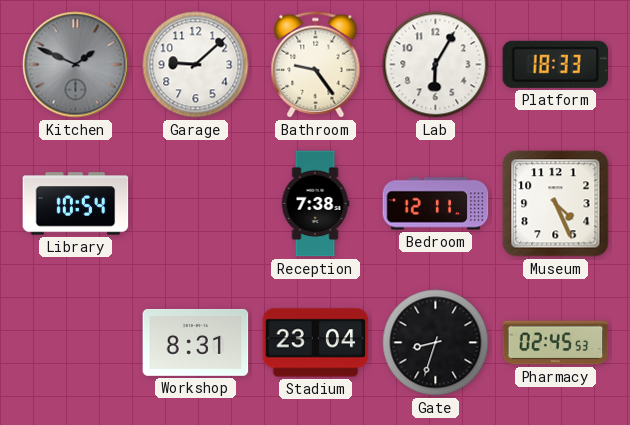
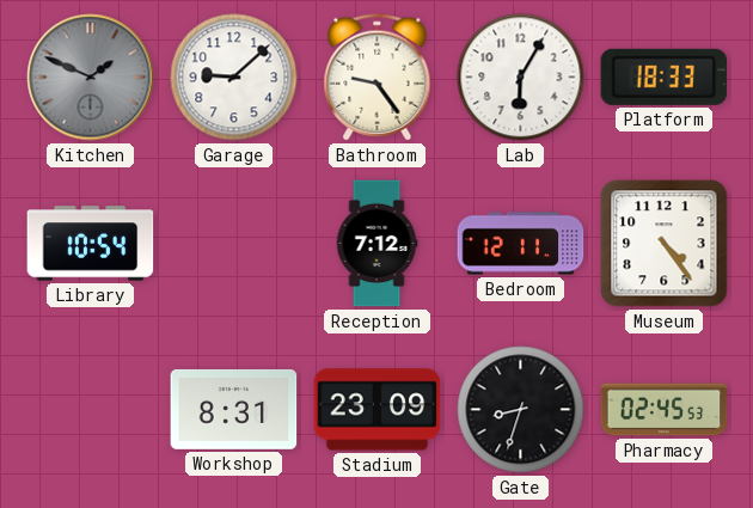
Reception: 7:38 -> 7:12 (376, 244)
Museum: 4:26 -> 4:24 (665, 244)
Stadium: 23:04 -> 23:09 (378, 410)
